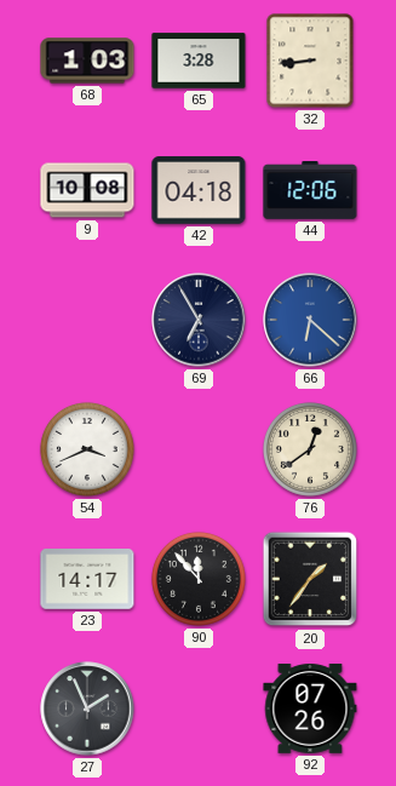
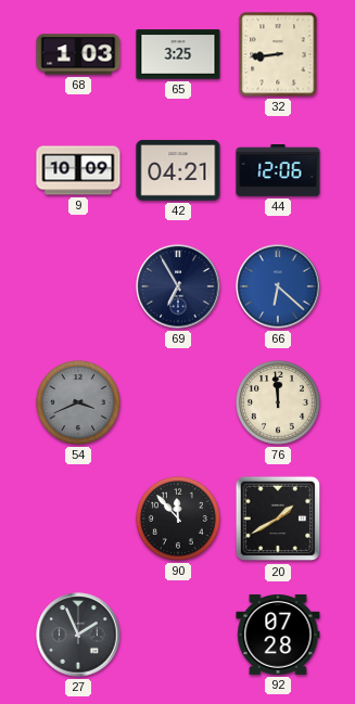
65: 3:28 -> 3:25 (178, 54)
9: 10:08 -> 10:09 (78, 170)
42: 04:18 -> 04:21 (178, 170)
54 dial: white -> grey (78, 402)
76: 12:39 -> 11:59 (278, 402)
23: 14:17 -> none (87, 580)
20: 1:36 -> 1:40 (278, 519)
92: 07:26 -> 07:28 (278, 635)
